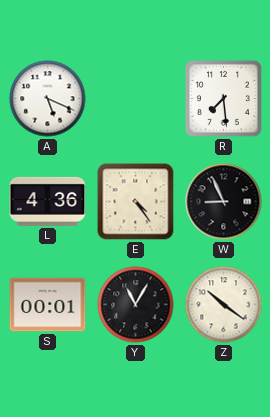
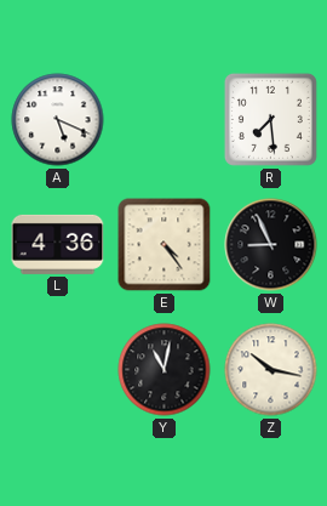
S: 00:01 -> none (48, 305)
Y: 11:05 -> 11:02 (165, 370)
Z: 10:21 -> 10:17 (271, 370)
